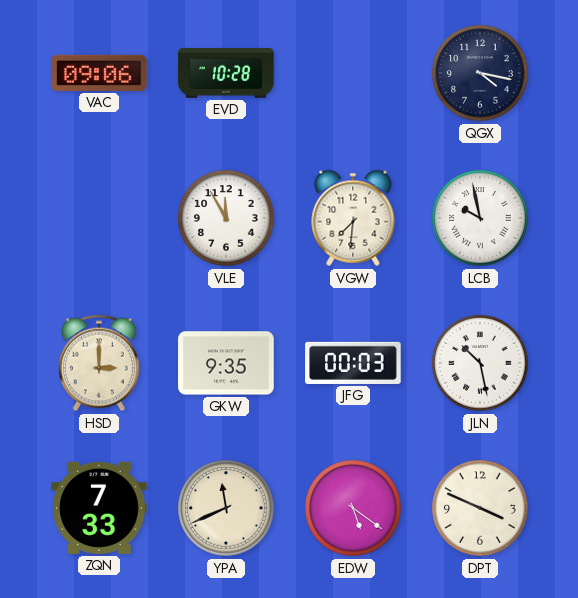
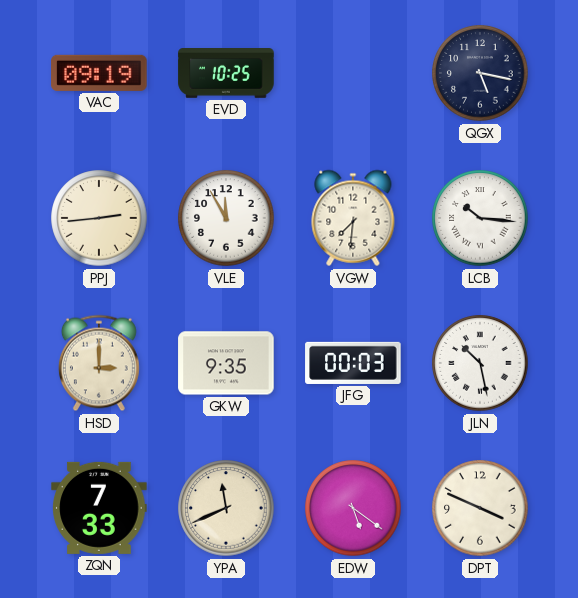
VAC: 09:06 -> 09:19 (99, 73)
EVD: 10:28 -> 10:25 (226, 74)
QGX: 4:17 -> 5:17 (480, 73)
PPJ: none -> 2:44 (99, 218)
LCB: 9:58 -> 10:16 (480, 218)
